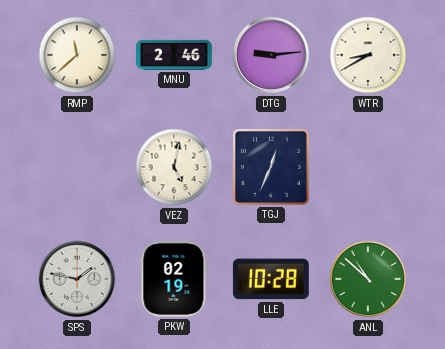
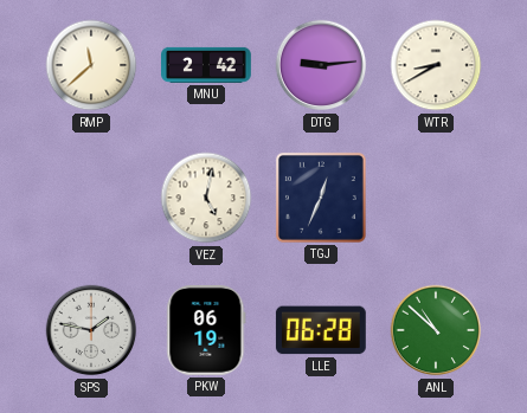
MNU: 2:46 -> 2:42 (207, 65)
PKW: 02:19 -> 06:19 (206, 330)
LLE: 10:28 -> 06:28 (321, 330)
